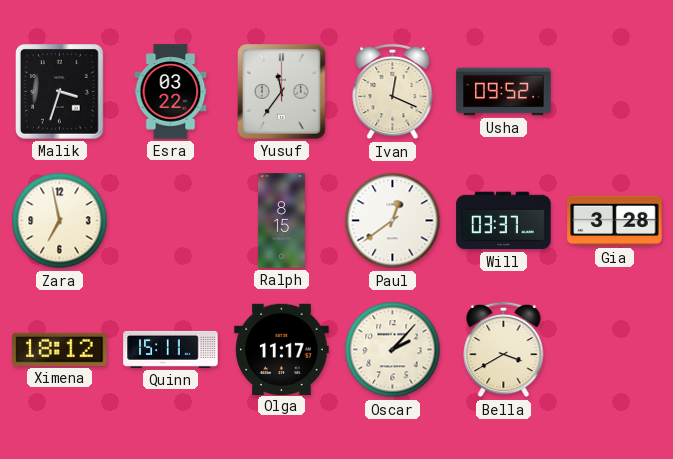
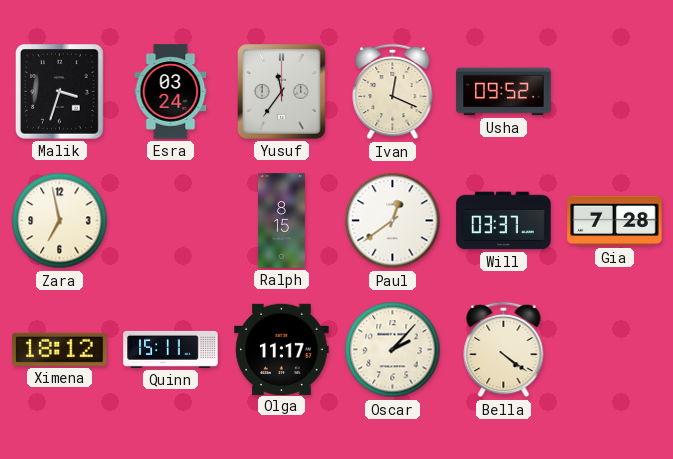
Esra: 03:22 -> 03:24 (171, 92)
Gia: 3:28 -> 7:28 (615, 221)
Bella: 3:40 -> 4:21 (504, 350)
